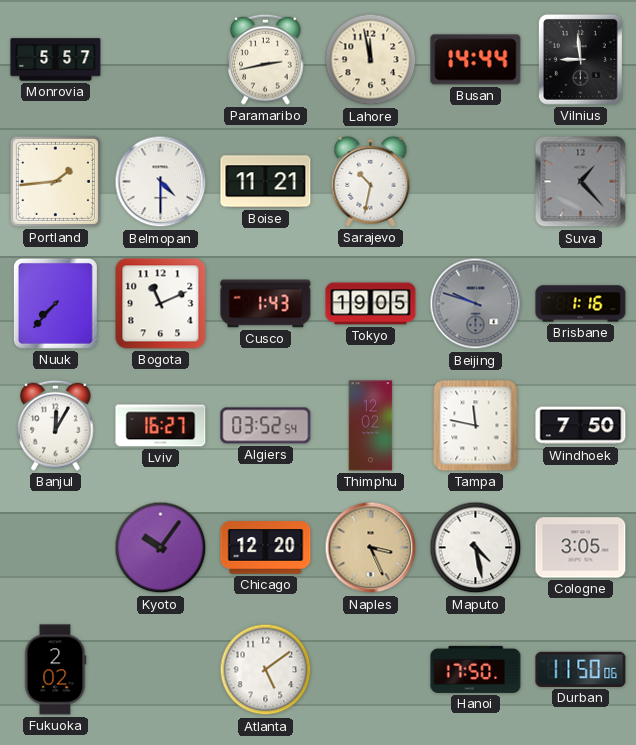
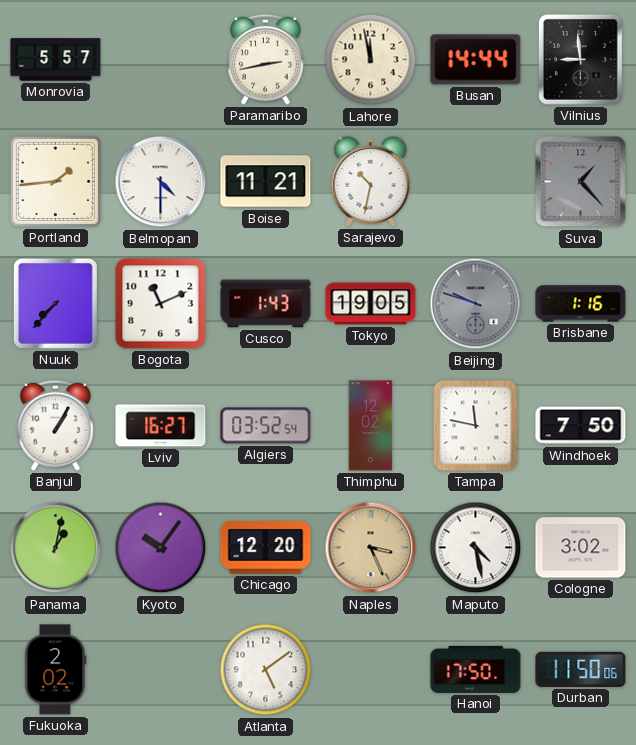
Banjul: 12:05 -> 1:05 (56, 425)
Panama: none -> 1:02 (56, 548)
Cologne: 3:05 -> 3:02 (581, 548)
